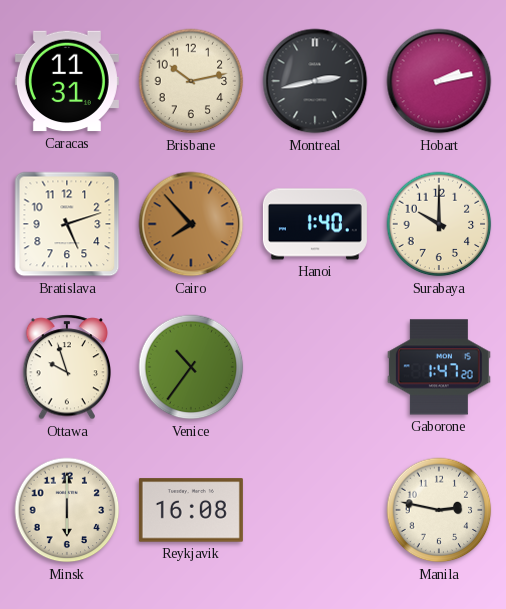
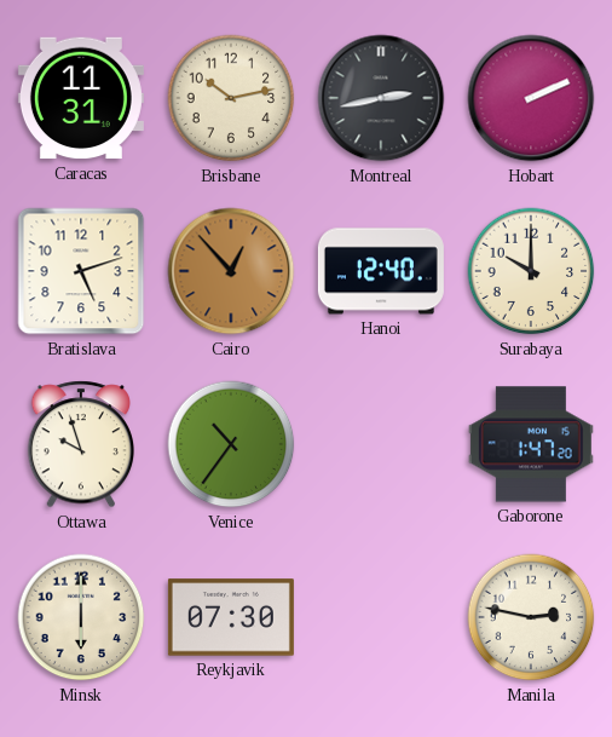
Hobart: 2:13 -> 2:11 (531, 98)
Cairo: 7:53 -> 12:53 (231, 271)
Hanoi: 1:40 -> 12:40 (381, 271)
Reykjavik: 16:08 -> 07:30 (231, 617)
